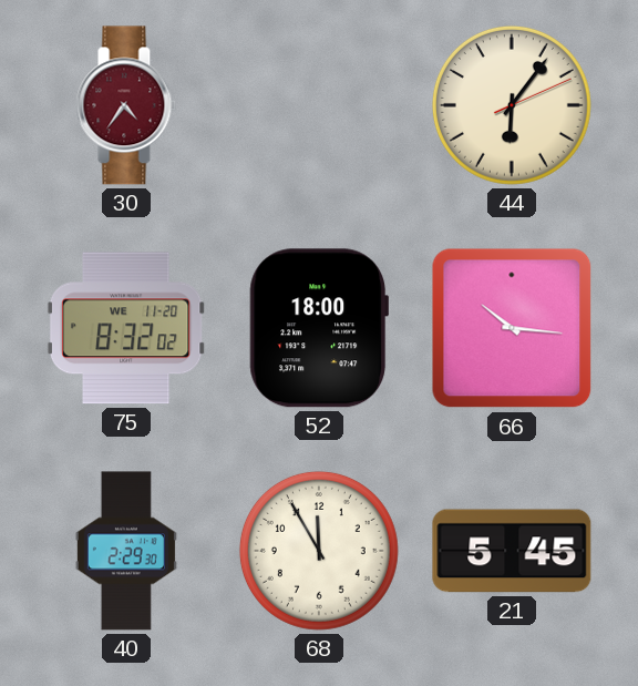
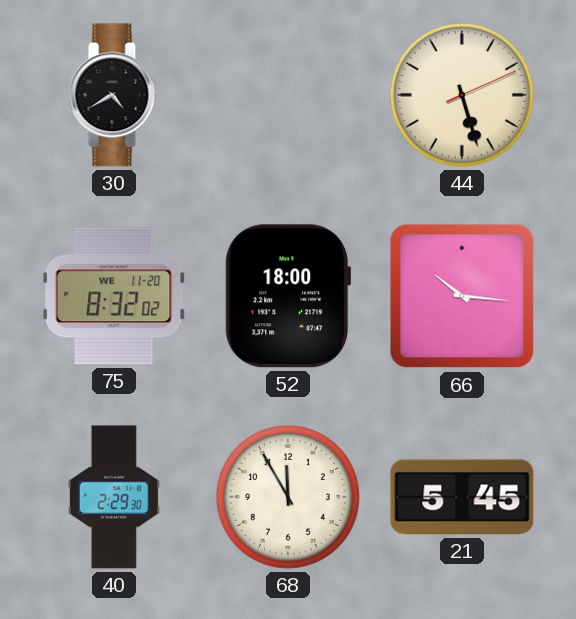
30: 4:36 -> 4:40 (114, 95)
30 dial: burgundy -> black (114, 95)
44: 6:06 -> 5:27 (462, 95)
